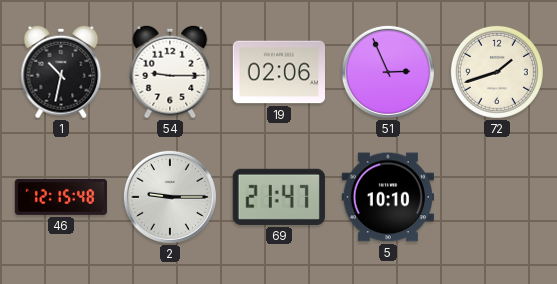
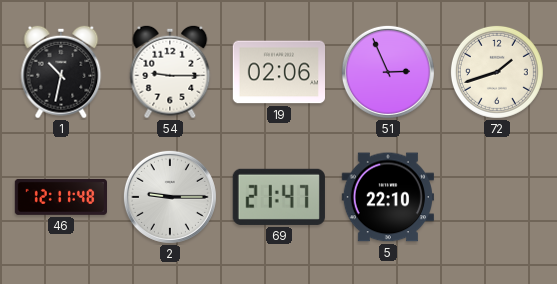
46: 12:15 -> 12:11 (60, 197)
5: 10:10 -> 22:10 (388, 197)
